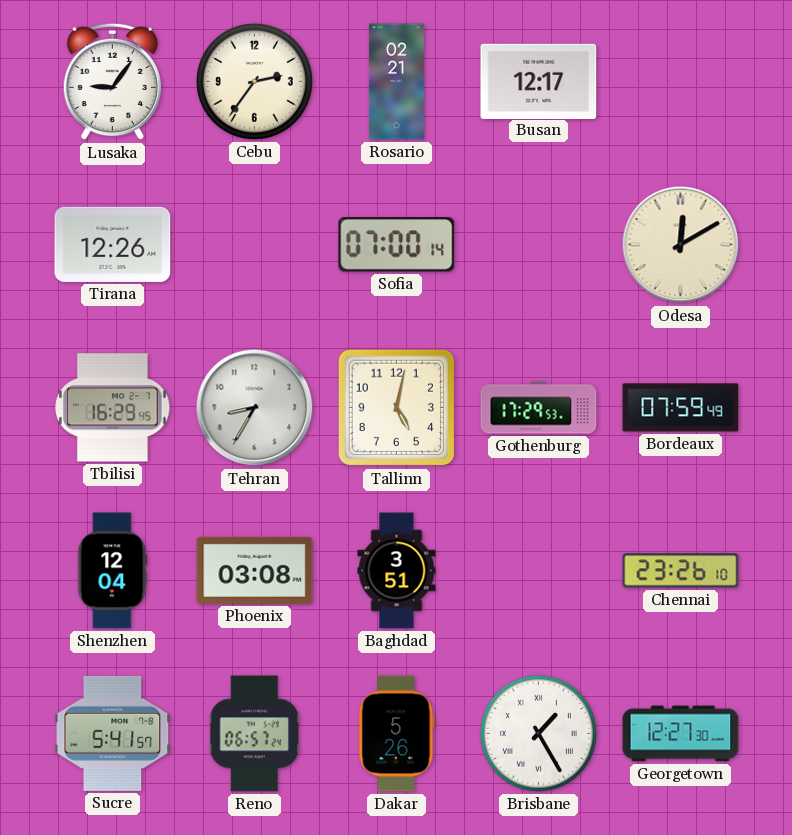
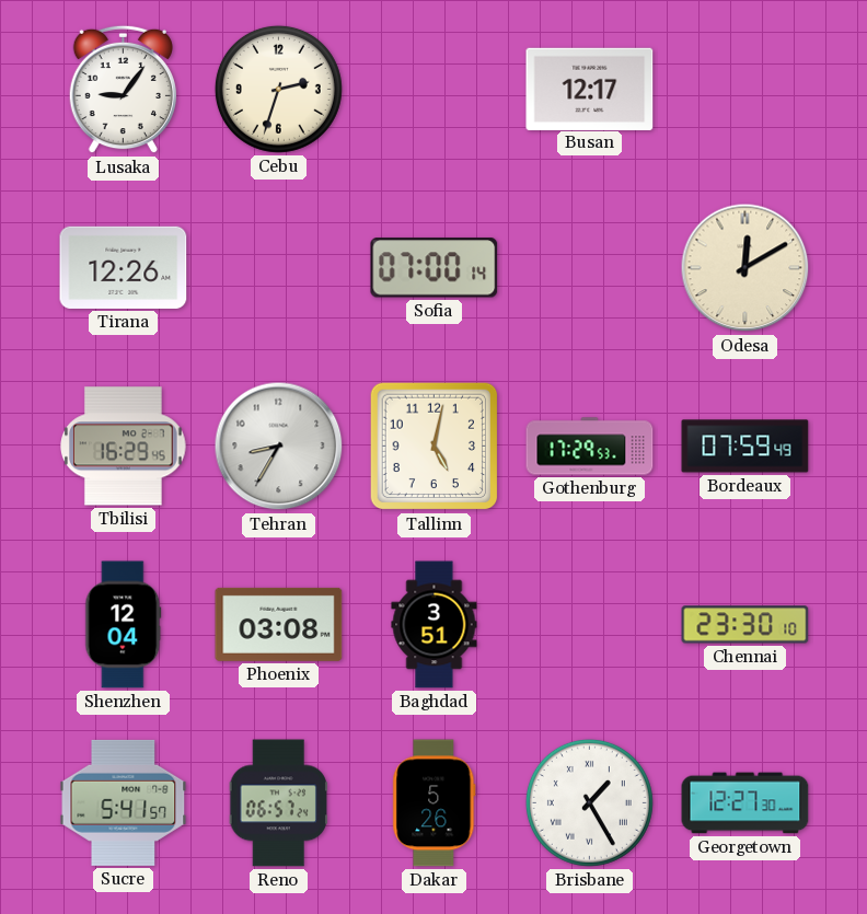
Cebu: 2:36 -> 2:33 (278, 89)
Rosario: 02:21 -> none (396, 82)
Chennai: 23:26 -> 23:30 (745, 625)
